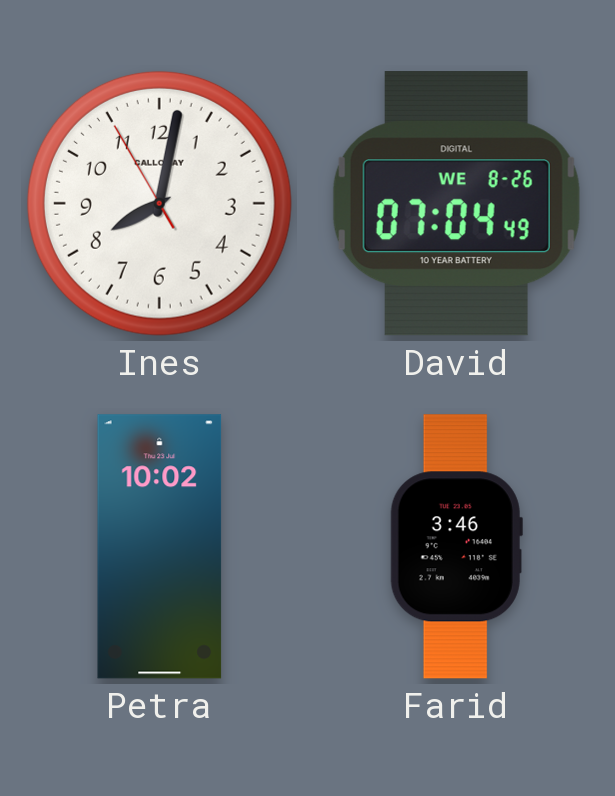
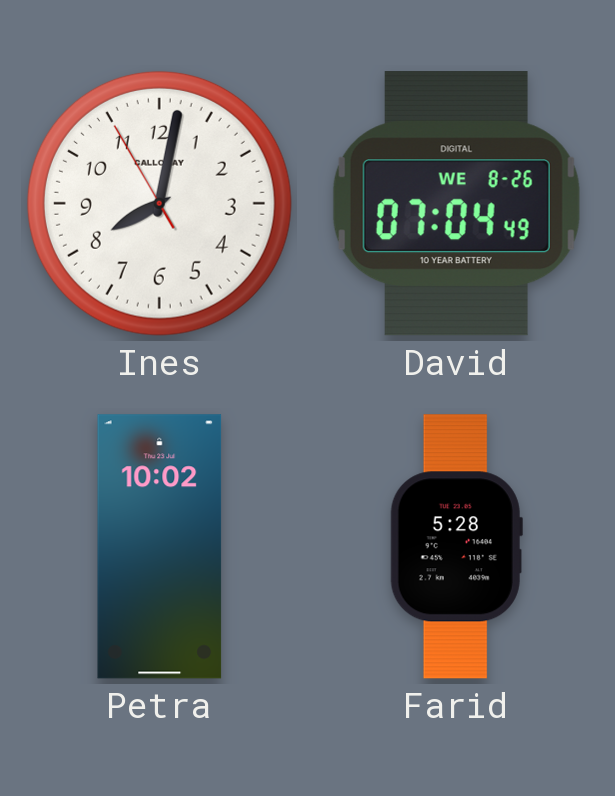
Farid: 3:46 -> 5:28 (456, 547)
